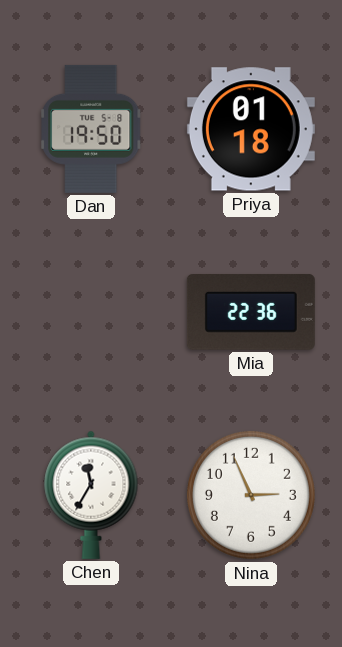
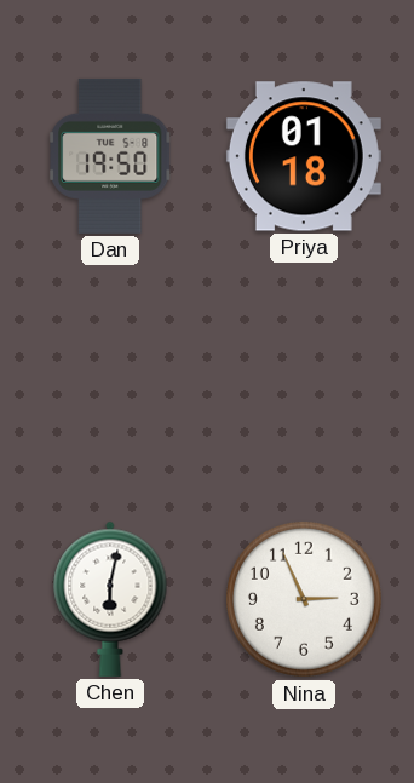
Mia: 22:36 -> none (251, 312)
Chen: 11:35 -> 6:02 (110, 599)
